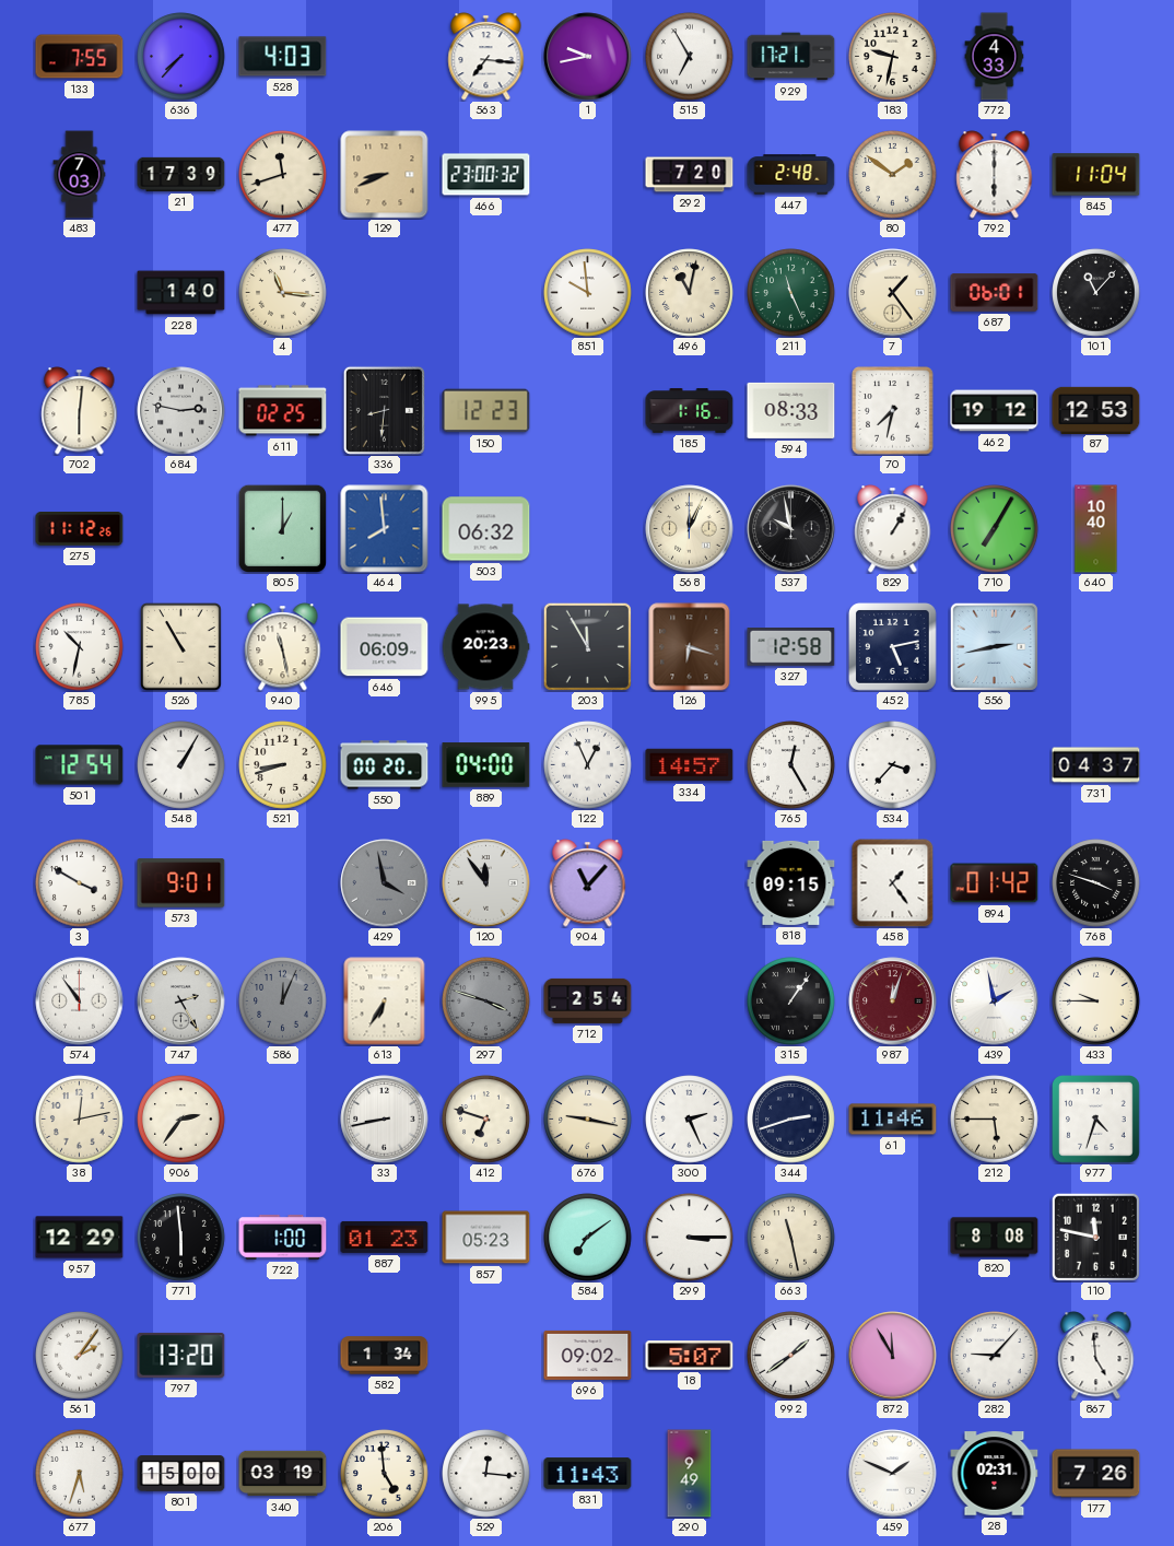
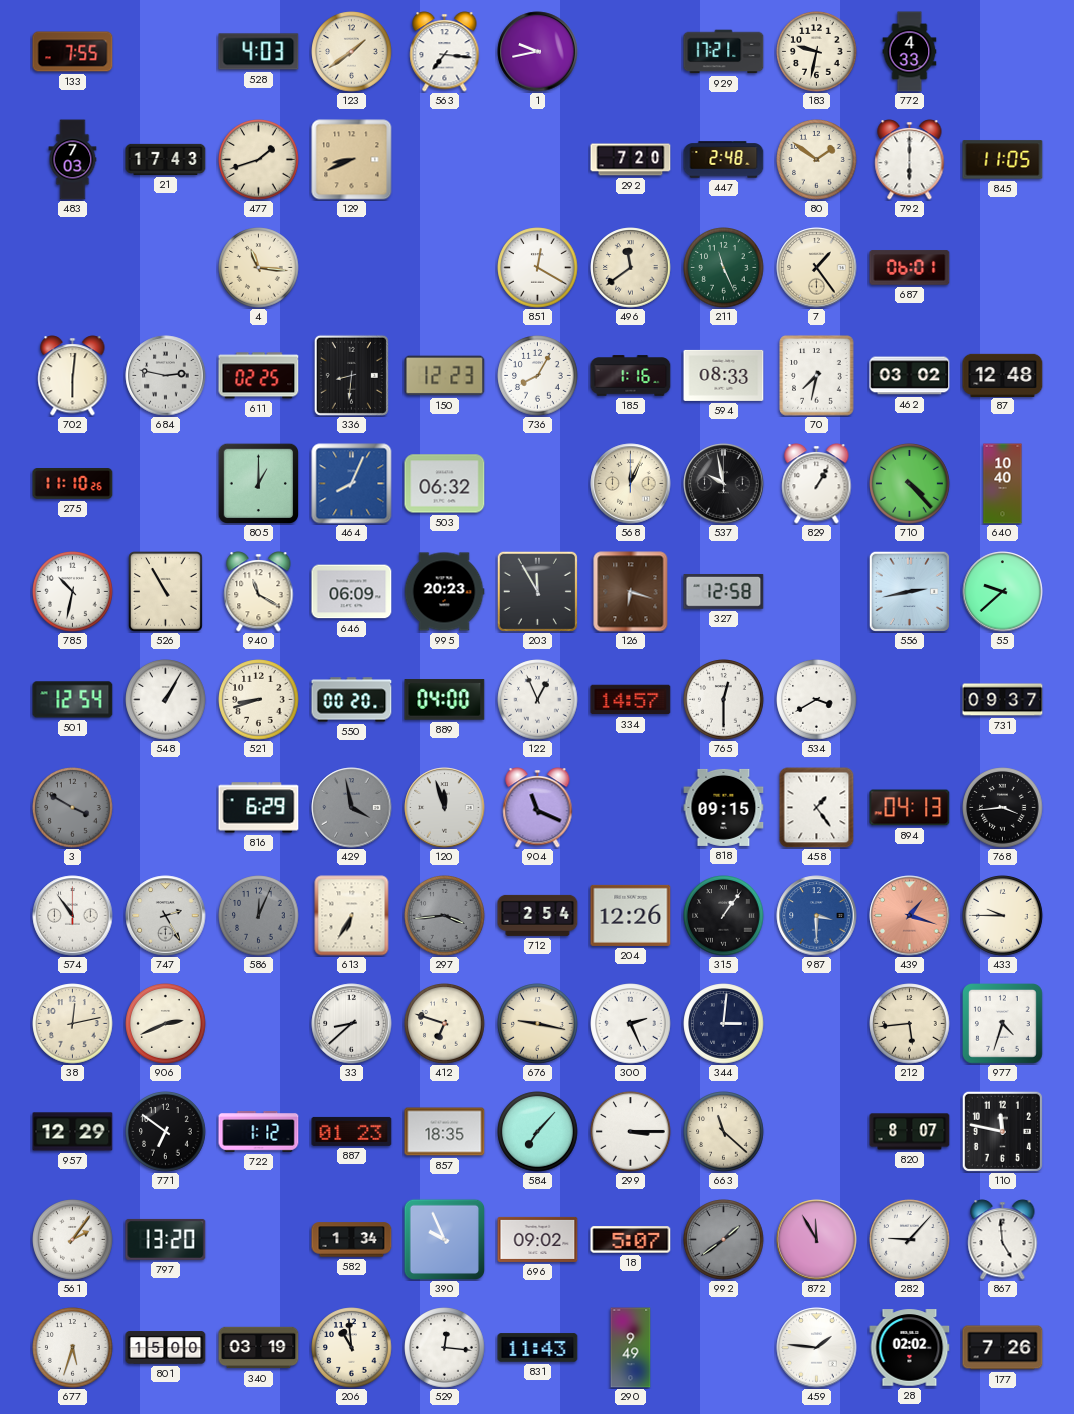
636: 7:37 -> none (181, 57)
123: none -> 1:39 (352, 52)
515: 6:55 -> none (690, 57)
21: 17:39 -> 17:43 (166, 159)
477: 11:42 -> 1:42 (259, 160)
466: 23:00 -> none (486, 175)
845: 11:04 -> 11:05 (1003, 160)
228: 1:40 -> none (181, 293)
851: 9:59 -> 12:20 (538, 268)
496: 11:02 -> 11:39 (631, 268)
101: 11:07 -> none (1096, 293)
736: none -> 8:05 (538, 376)
462: 19:12 -> 03:02 (910, 376)
87: 12:53 -> 12:48 (1003, 375)
275: 11:12 -> 11:10 (73, 484)
464: 7:59 -> 8:04 (352, 484)
710: 7:05 -> 4:23 (910, 484)
940: 11:28 -> 11:20 (259, 592)
452: 5:13 -> none (893, 647)
55: none -> 9:38 (1003, 592)
765: 12:25 -> 12:30 (724, 700)
534: 3:37 -> 3:40 (817, 700)
731: 04:37 -> 09:37 (1003, 700)
3 dial: white -> grey (73, 808)
573: 9:01 -> none (181, 883)
816: none -> 6:29 (259, 808)
120: 11:54 -> 11:57 (445, 808)
904: 11:07 -> 11:19 (538, 808)
894: 01:42 -> 04:13 (910, 808)
768: 3:48 -> 3:44 (1003, 808)
297: 3:48 -> 3:44 (445, 916)
204: none -> 12:26 (631, 915)
987: 12:03 -> 3:30 (817, 916)
987 dial: burgundy -> blue (817, 916)
439: 1:58 -> 1:18 (910, 916)
439 dial: white -> salmon (910, 916)
906: 2:36 -> 2:41 (166, 1024)
33: 8:43 -> 8:38 (352, 1024)
344: 2:42 -> 3:01 (724, 1024)
61: 11:46 -> none (893, 1120)
212: 5:45 -> 5:44 (910, 1024)
771: 5:59 -> 6:51 (166, 1132)
722: 1:00 -> 1:12 (259, 1132)
857: 05:23 -> 18:35 (445, 1132)
584: 7:09 -> 7:07 (538, 1132)
663: 11:28 -> 11:22 (724, 1132)
820: 8:08 -> 8:07 (910, 1132)
390: none -> 9:56 (444, 1239)
992 dial: white -> grey (724, 1240)
206: 4:59 -> 10:59 (352, 1348)
459: 1:49 -> 1:46 (817, 1348)
28: 02:31 -> 02:02 (910, 1348)
